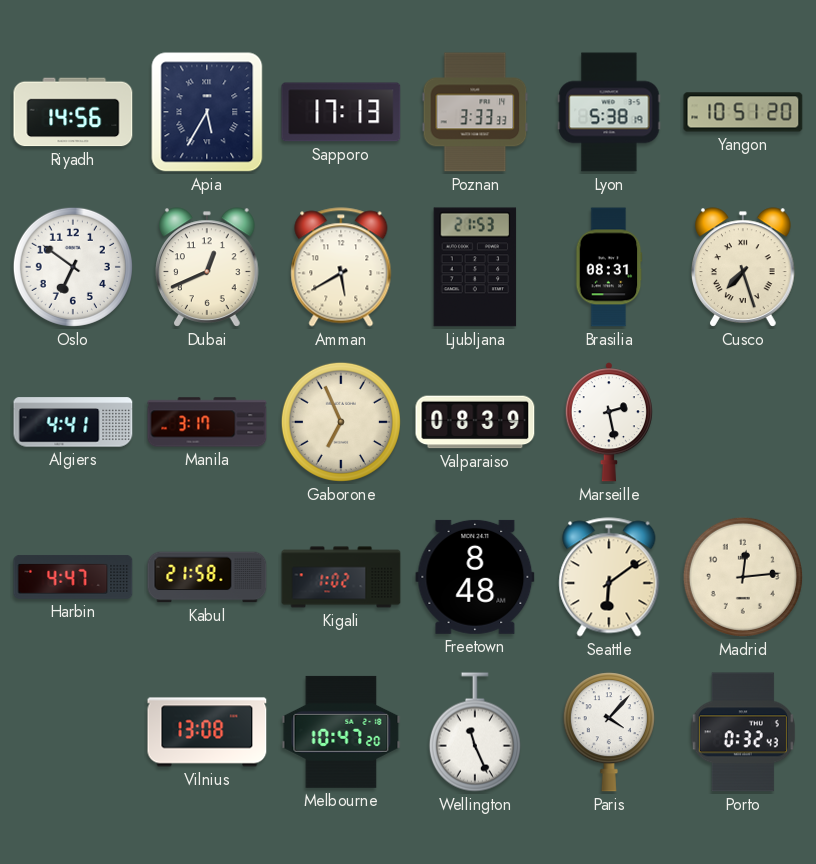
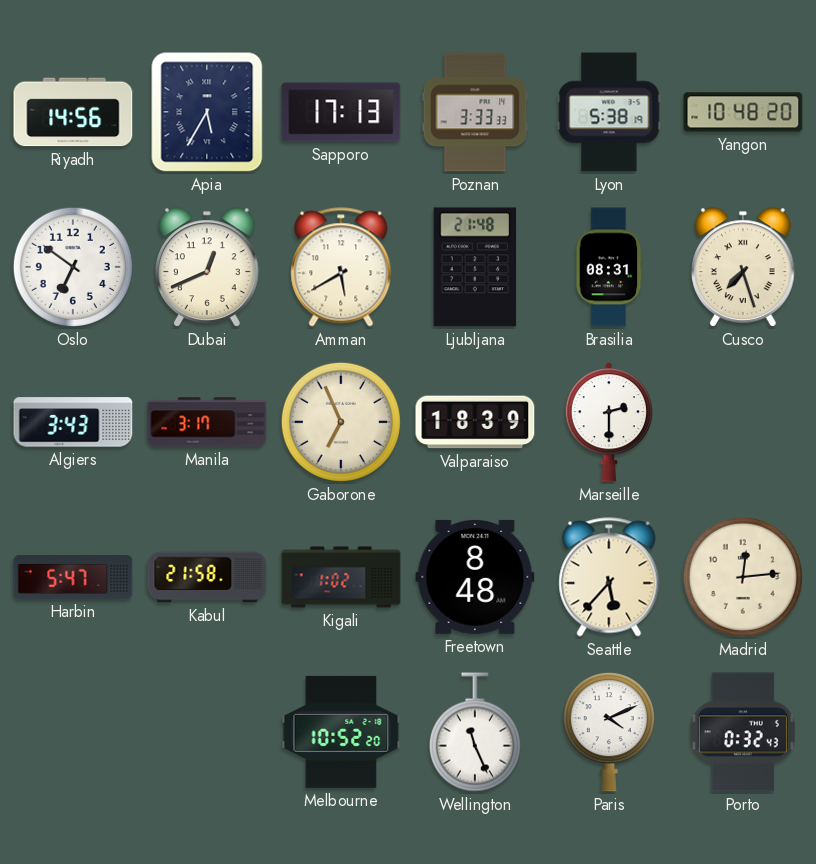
Yangon: 10:51 -> 10:48 (743, 112)
Ljubljana: 21:53 -> 21:48 (475, 267)
Algiers: 4:41 -> 3:43 (73, 422)
Valparaiso: 08:39 -> 18:39 (475, 422)
Marseille: 2:28 -> 2:30 (609, 422)
Harbin: 4:47 -> 5:47 (73, 577)
Seattle: 6:09 -> 5:37 (609, 577)
Vilnius: 13:08 -> none (207, 732)
Melbourne: 10:47 -> 10:52 (341, 732)
Paris: 4:07 -> 4:11 (609, 732)
